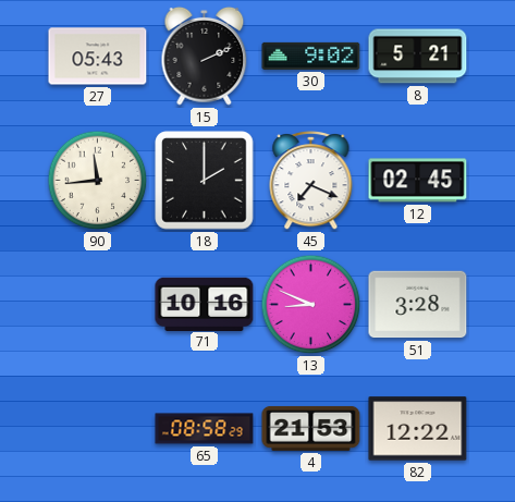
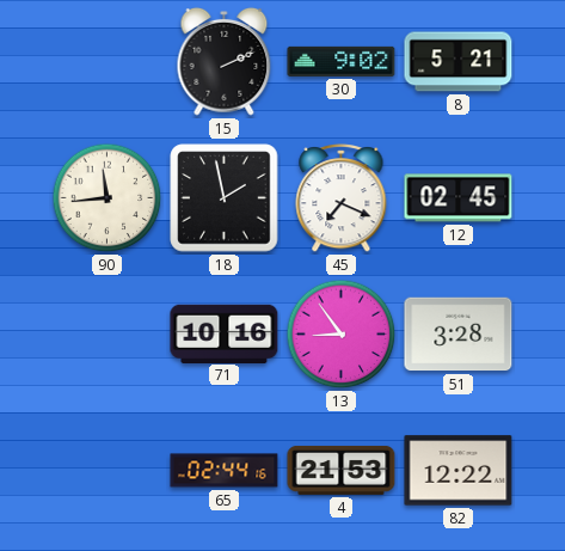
27: 05:43 -> none (98, 57)
18: 2:00 -> 1:58 (225, 198)
13: 8:49 -> 8:54 (342, 335)
65: 08:58 -> 02:44 (225, 471)
